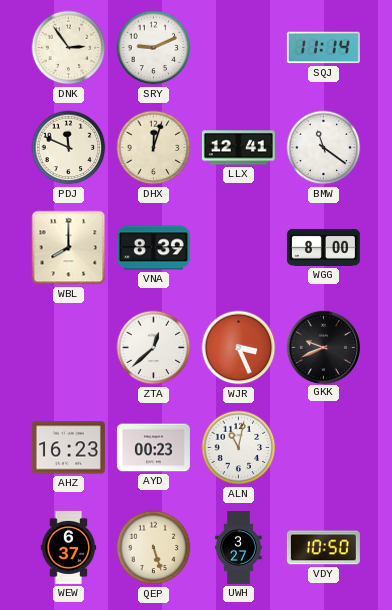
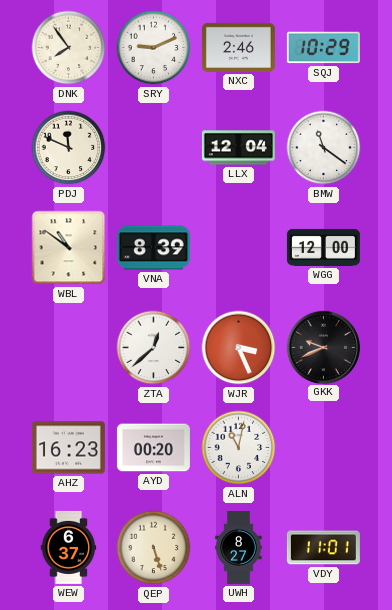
DNK: 2:54 -> 7:54 (69, 48)
NXC: none -> 2:46 (238, 47)
SQJ: 11:14 -> 10:29 (323, 48)
DHX: 12:03 -> none (154, 148)
LLX: 12:41 -> 12:04 (238, 148)
WBL: 8:00 -> 10:51 (69, 248)
WGG: 8:00 -> 12:00 (323, 247)
AYD: 00:23 -> 00:20 (153, 448)
UWH: 3:27 -> 8:27 (239, 547)
VDY: 10:50 -> 11:01 (323, 548)
